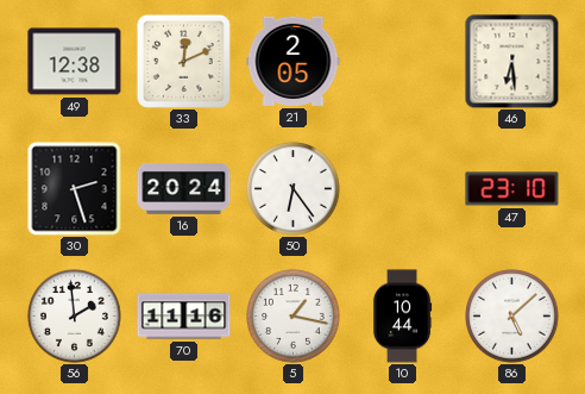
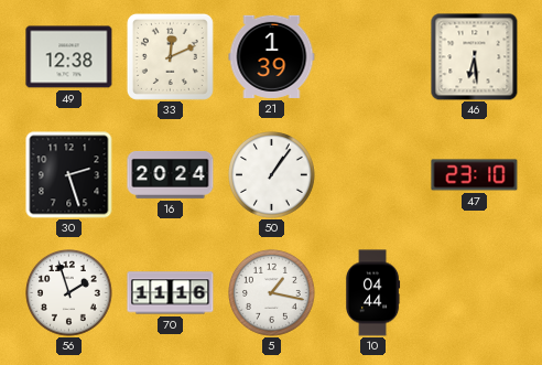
21: 2:05 -> 1:39 (272, 56)
50: 6:24 -> 1:06 (272, 175)
56: 1:59 -> 1:57 (69, 293)
10: 10:44 -> 04:44 (373, 293)
86: 5:08 -> none (512, 317)
